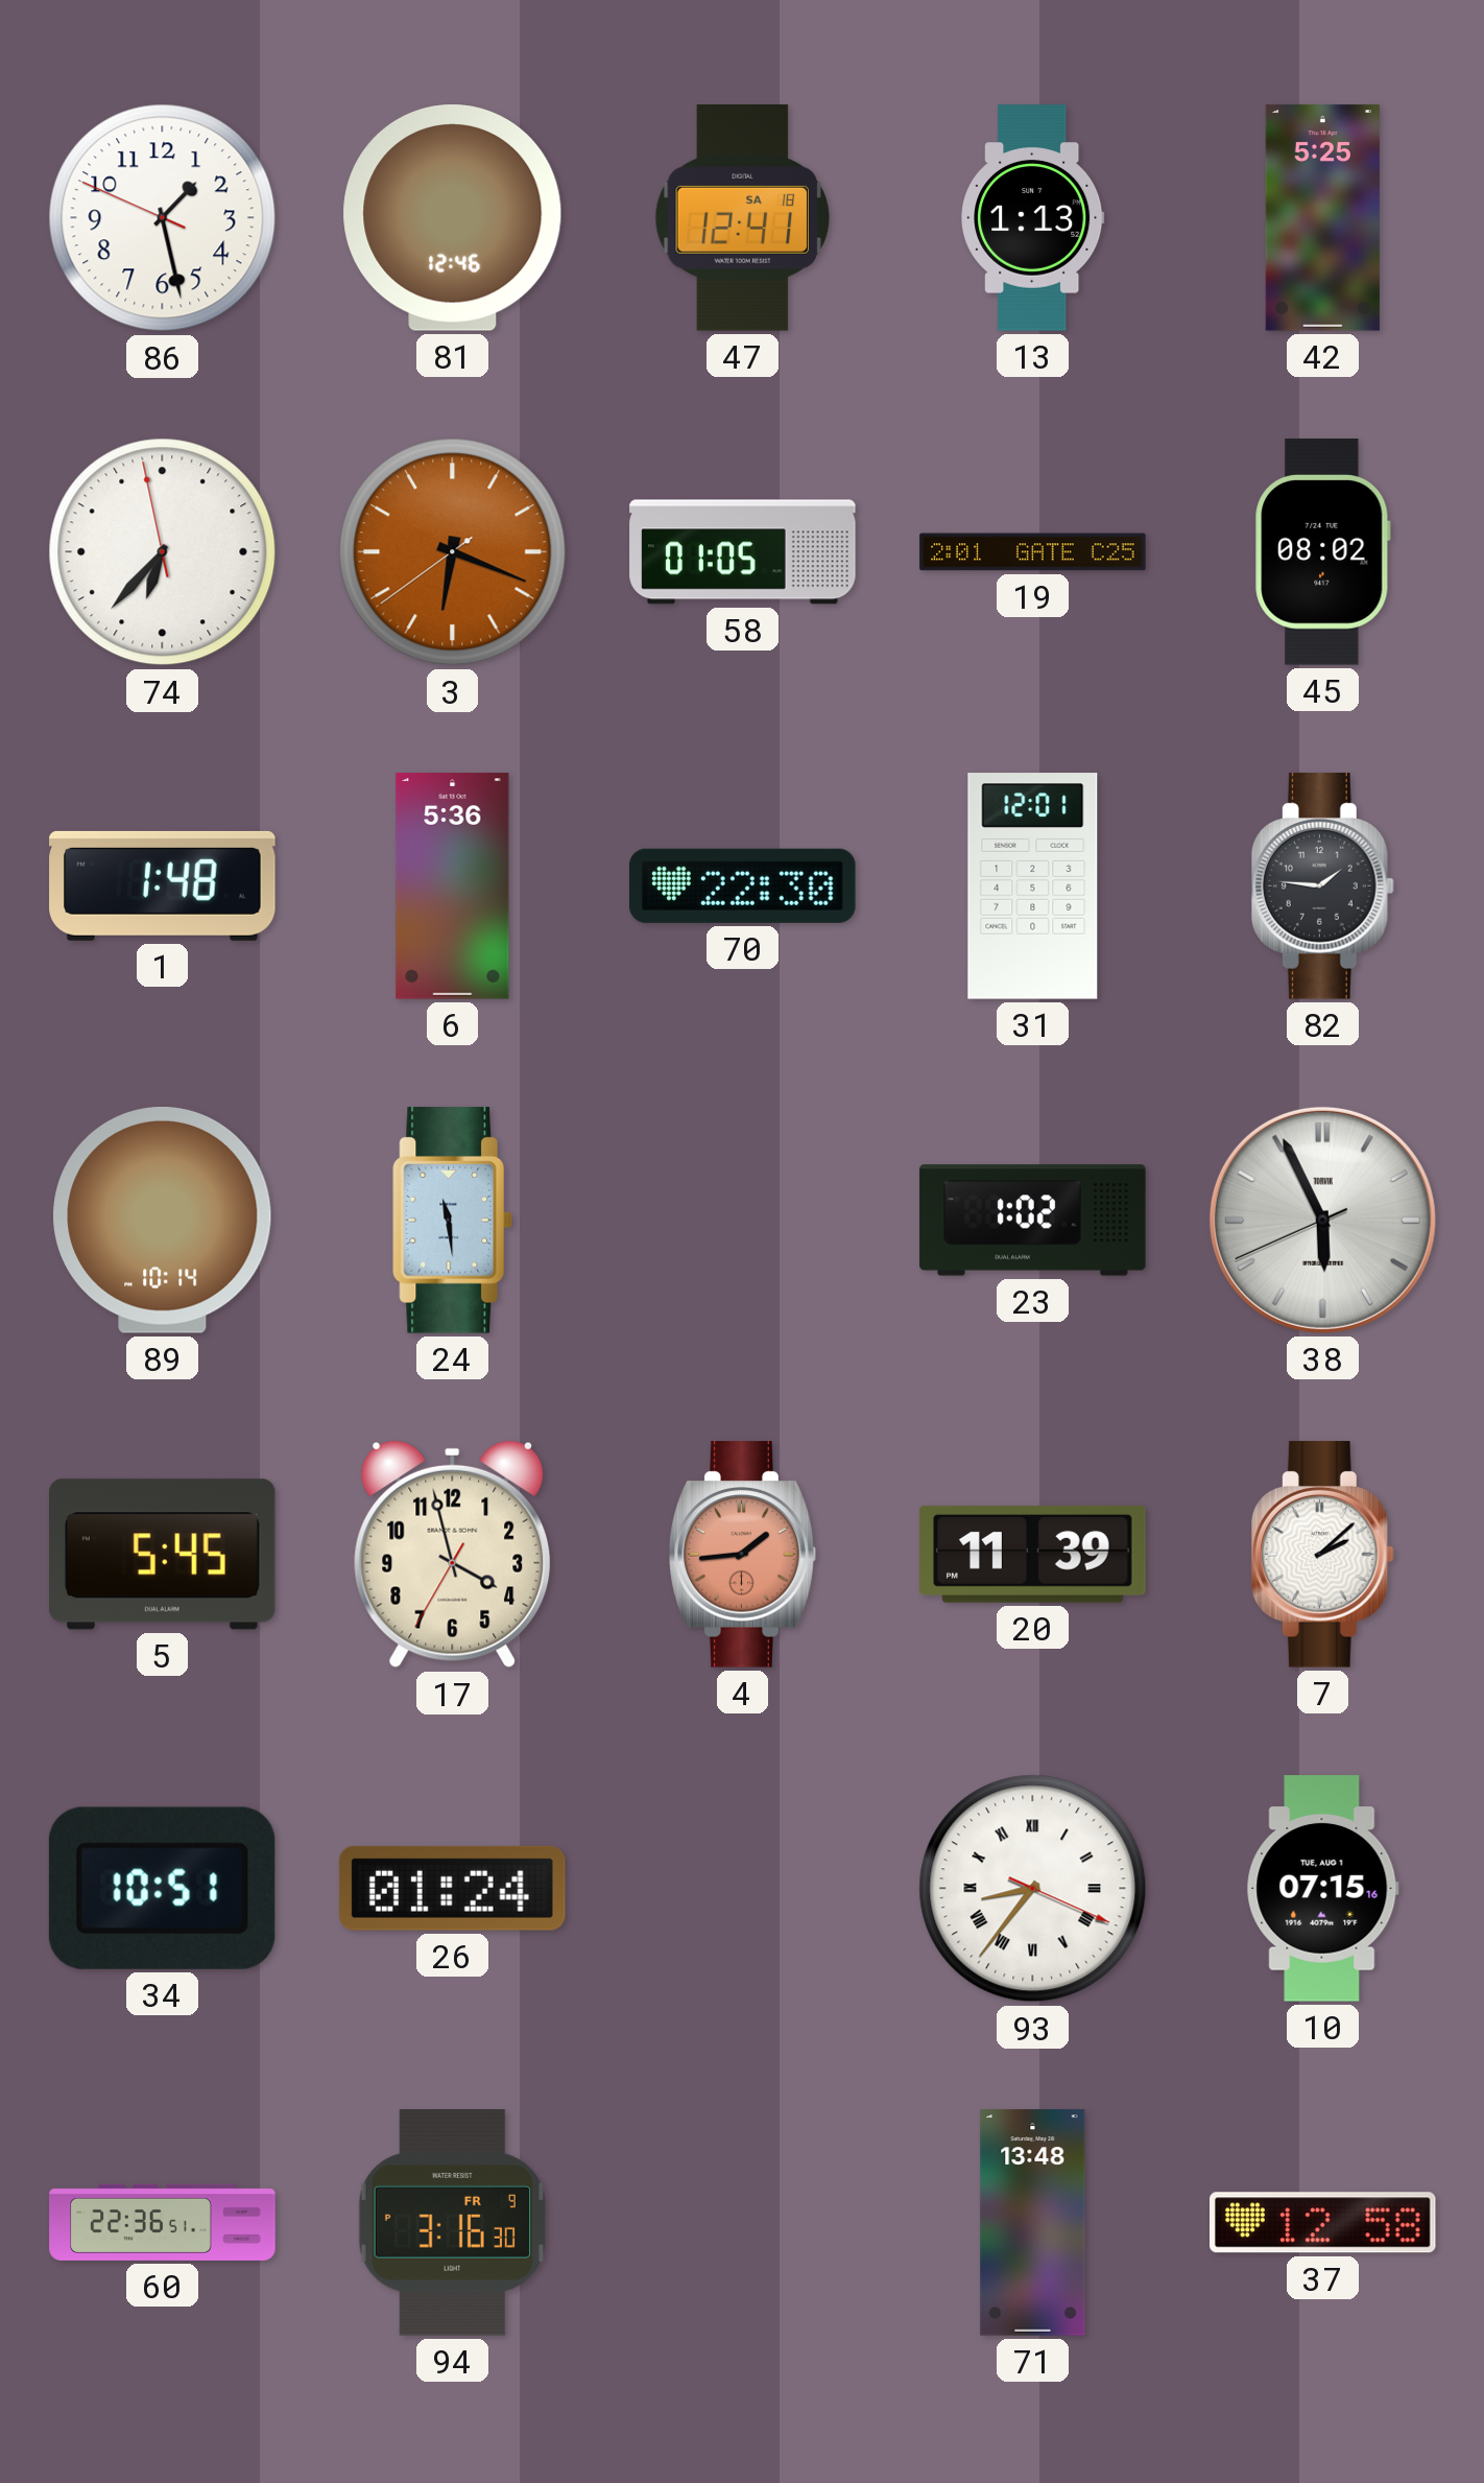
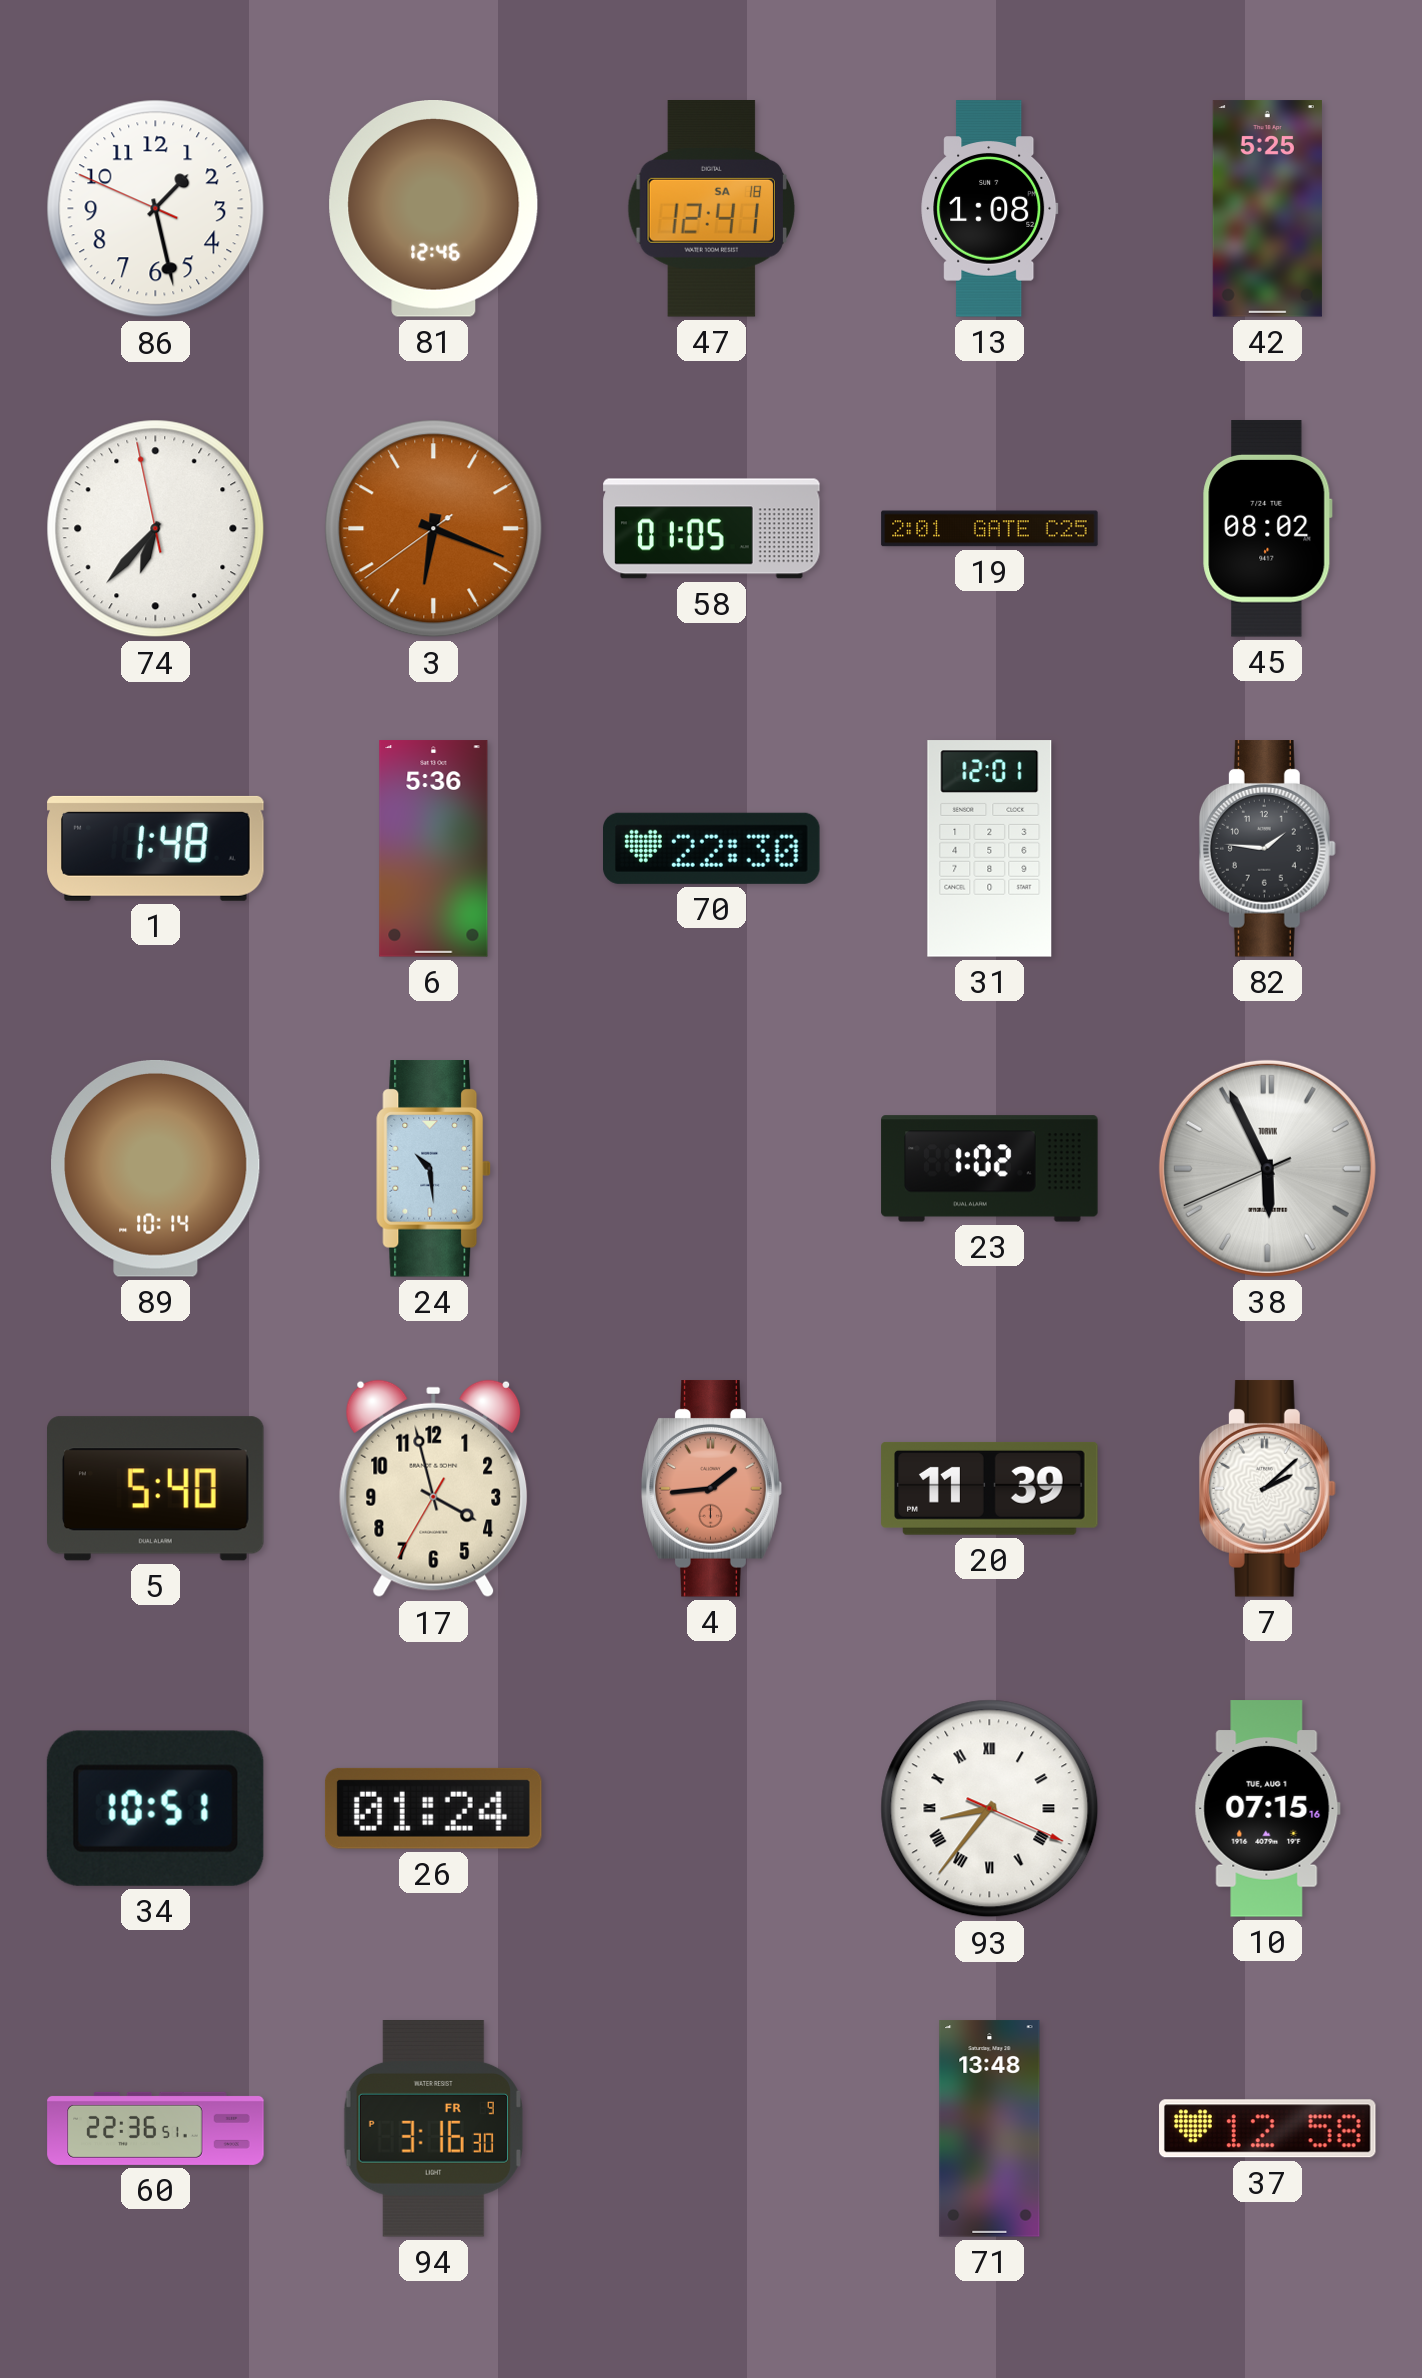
13: 1:13 -> 1:08 (990, 209)
24: 11:29 -> 10:29 (434, 1169)
5: 5:45 -> 5:40 (156, 1489)
